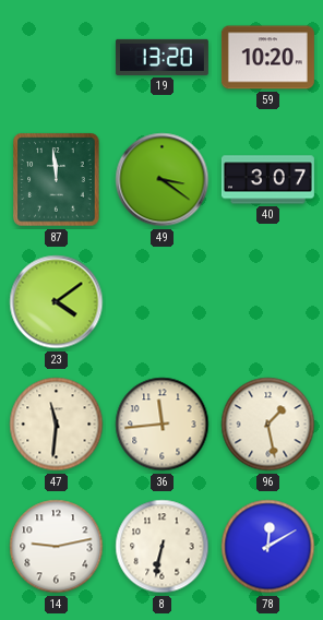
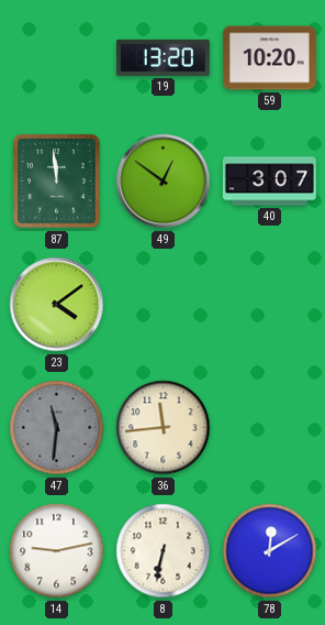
49: 3:21 -> 12:51 (164, 182)
47 dial: cream -> grey (57, 428)
96: 1:28 -> none (268, 425)
